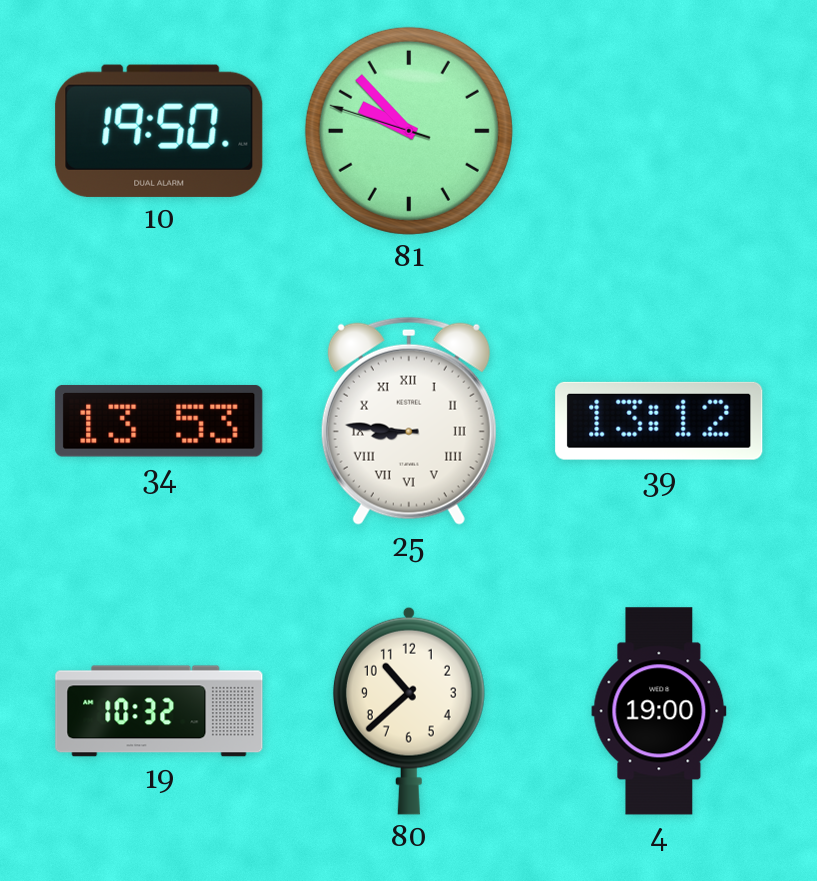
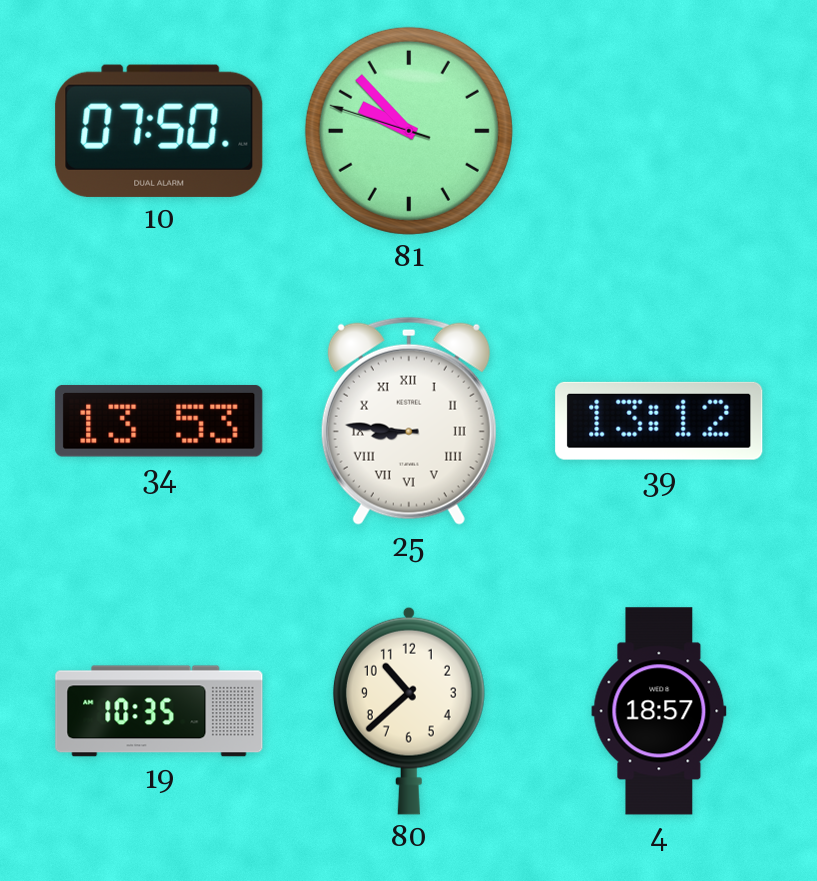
10: 19:50 -> 07:50 (159, 131)
19: 10:32 -> 10:35 (159, 711)
4: 19:00 -> 18:57 (659, 711)
